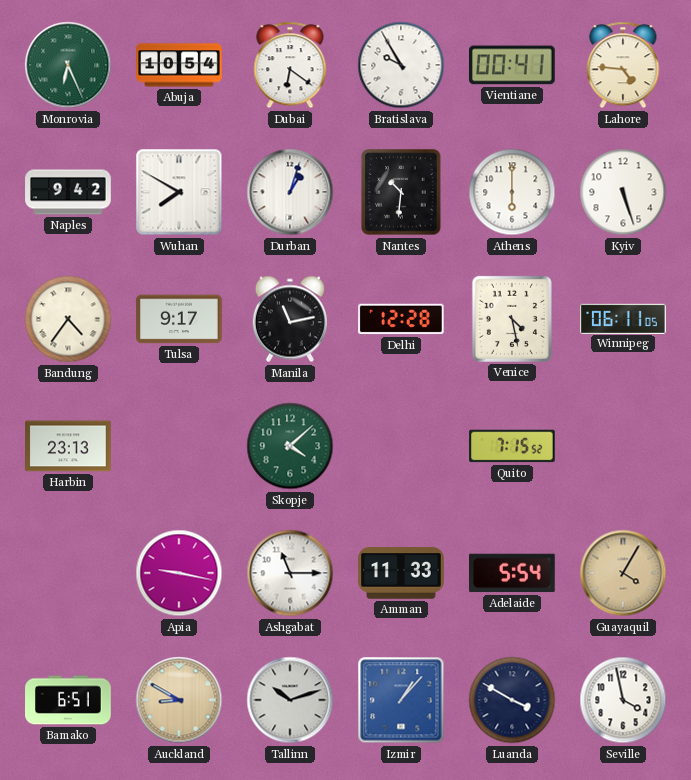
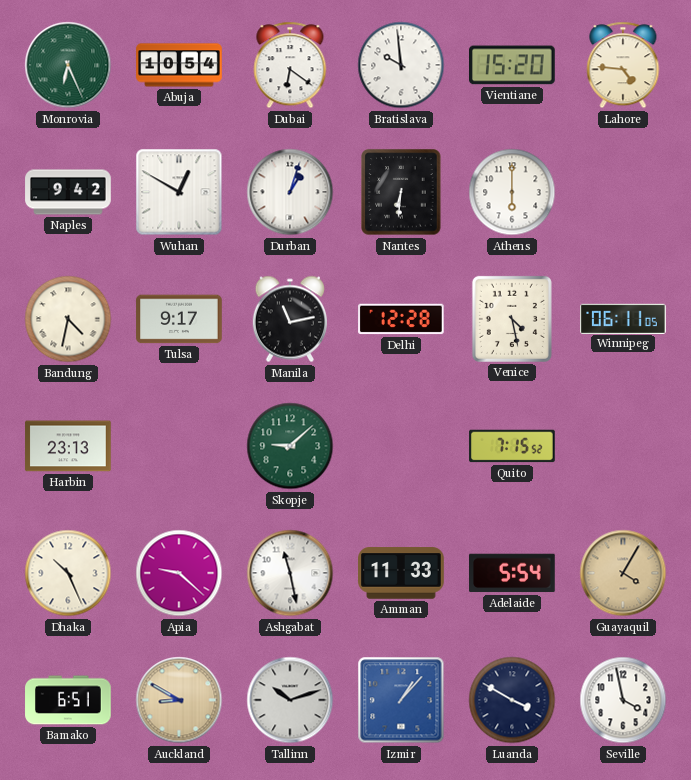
Bratislava: 9:55 -> 9:59 (401, 65)
Vientiane: 00:41 -> 15:20 (513, 65)
Wuhan: 7:50 -> 12:50 (179, 192)
Nantes: 10:31 -> 6:31 (401, 192)
Kyiv: 5:27 -> none (623, 192)
Bandung: 4:36 -> 4:32 (68, 319)
Skopje: 4:08 -> 9:08 (290, 446)
Dhaka: none -> 10:26 (68, 573)
Apia: 9:17 -> 9:22 (179, 573)
Ashgabat: 11:15 -> 11:28 (290, 573)
